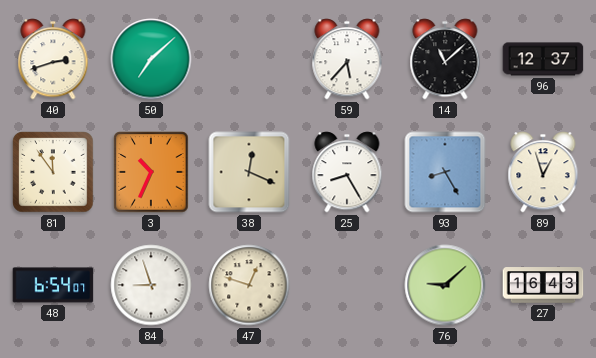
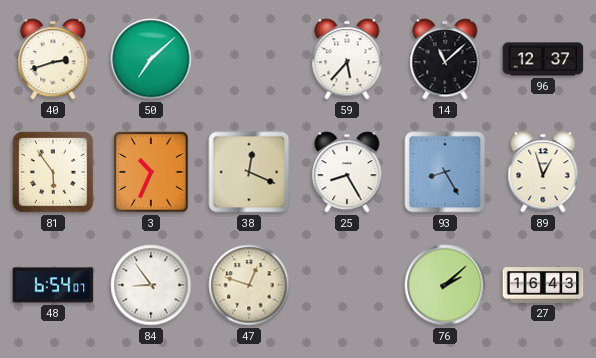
81: 11:54 -> 5:54 (53, 172)
84: 8:57 -> 8:54 (151, 285)
76: 9:08 -> 2:08 (445, 285)
